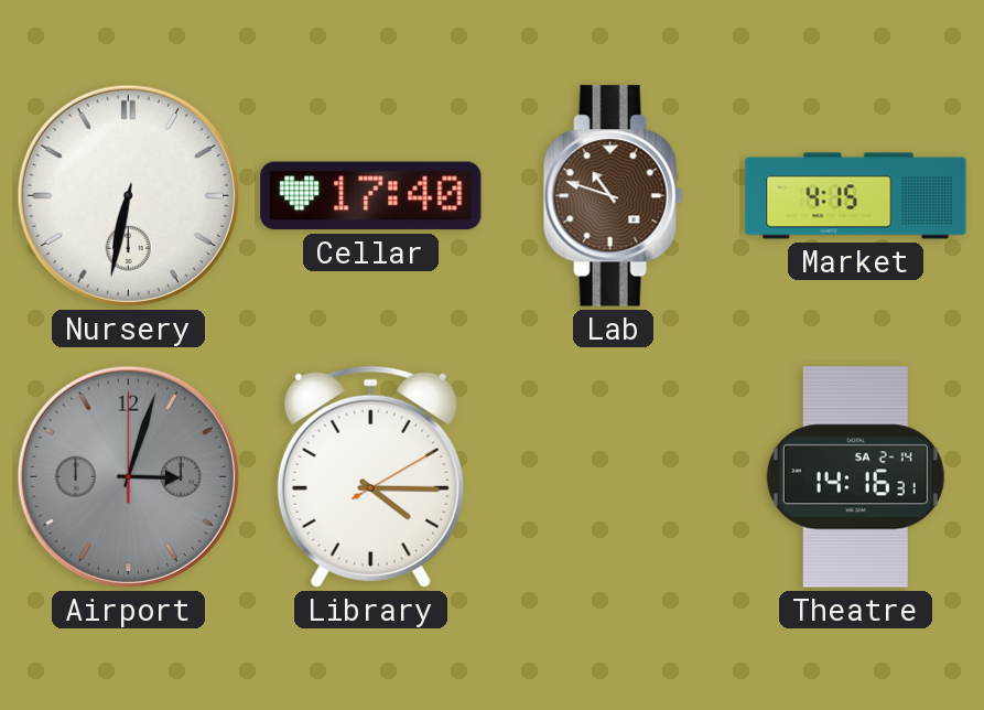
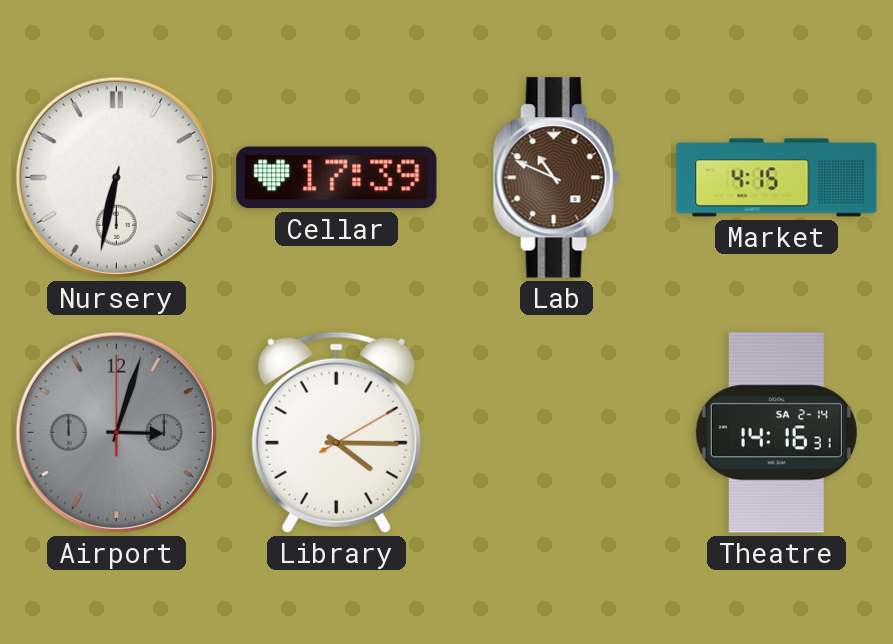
Cellar: 17:40 -> 17:39 (337, 178)
Lab: 10:48 -> 10:49 (556, 178)
